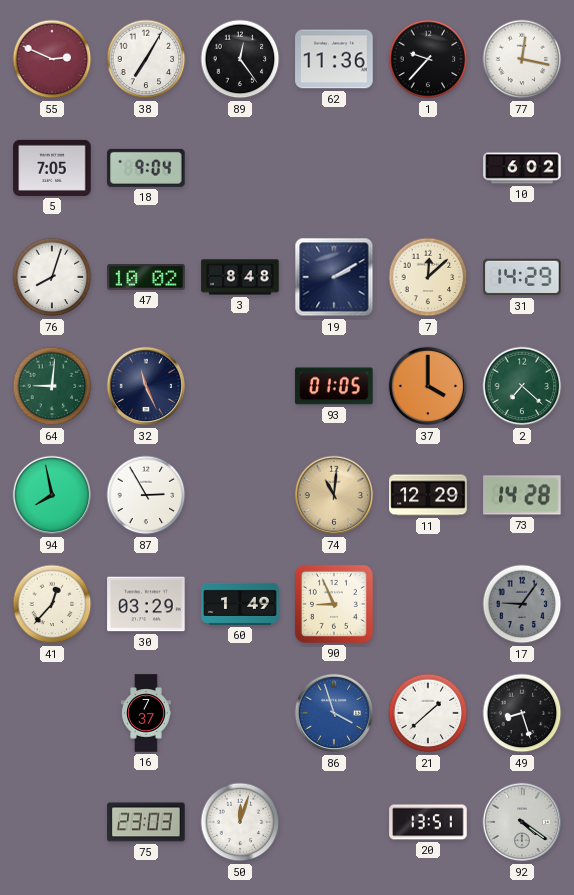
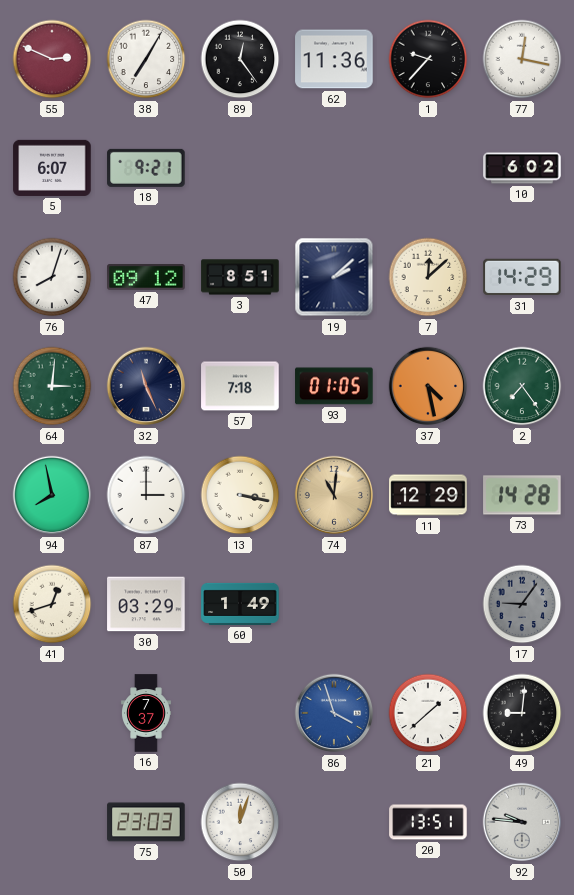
5: 7:05 -> 6:07 (52, 168)
18: 9:04 -> 9:21 (146, 168)
47: 10:02 -> 09:12 (146, 277)
3: 8:48 -> 8:51 (240, 277)
19: 2:10 -> 2:08 (334, 277)
64: 9:01 -> 3:01 (52, 386)
57: none -> 7:18 (240, 386)
37: 4:00 -> 4:28 (428, 386)
2: 7:22 -> 7:24 (522, 386)
87: 2:55 -> 3:00 (146, 495)
13: none -> 3:17 (240, 495)
41: 12:37 -> 12:42 (52, 604)
90: 8:56 -> none (334, 604)
49: 8:27 -> 9:01 (522, 713)
92: 4:21 -> 9:46 (522, 822)
